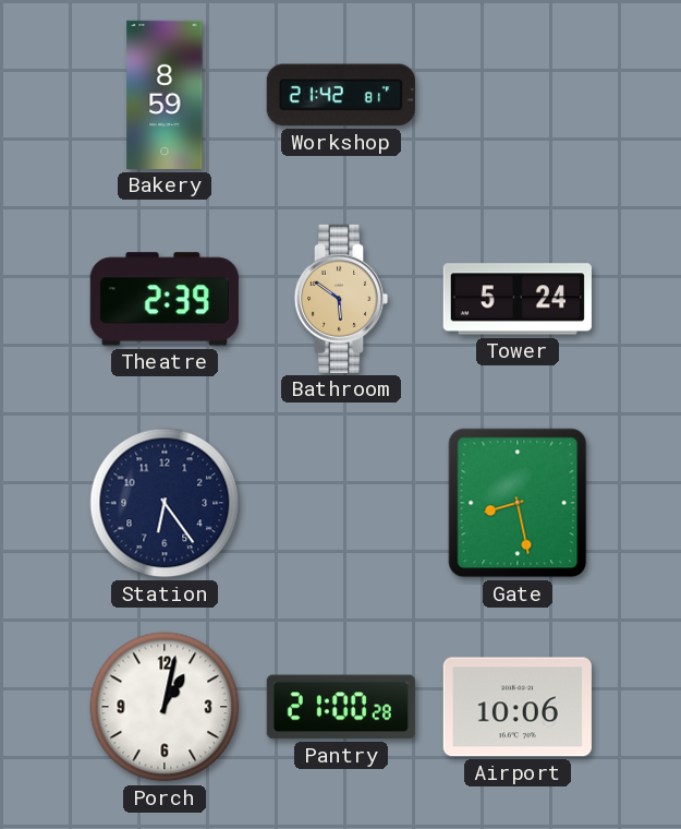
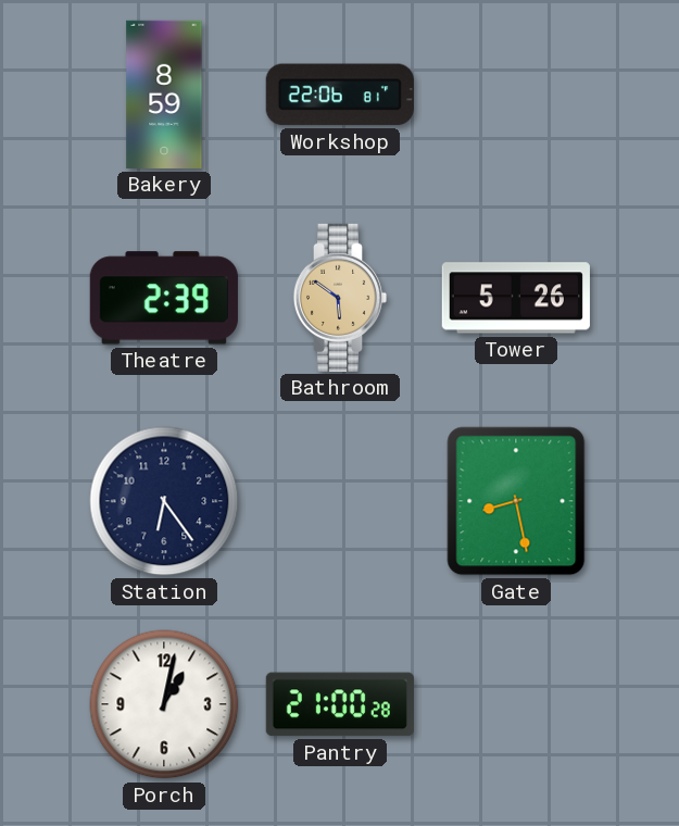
Workshop: 21:42 -> 22:06 (340, 95)
Tower: 5:24 -> 5:26 (516, 298)
Airport: 10:06 -> none (518, 707)
